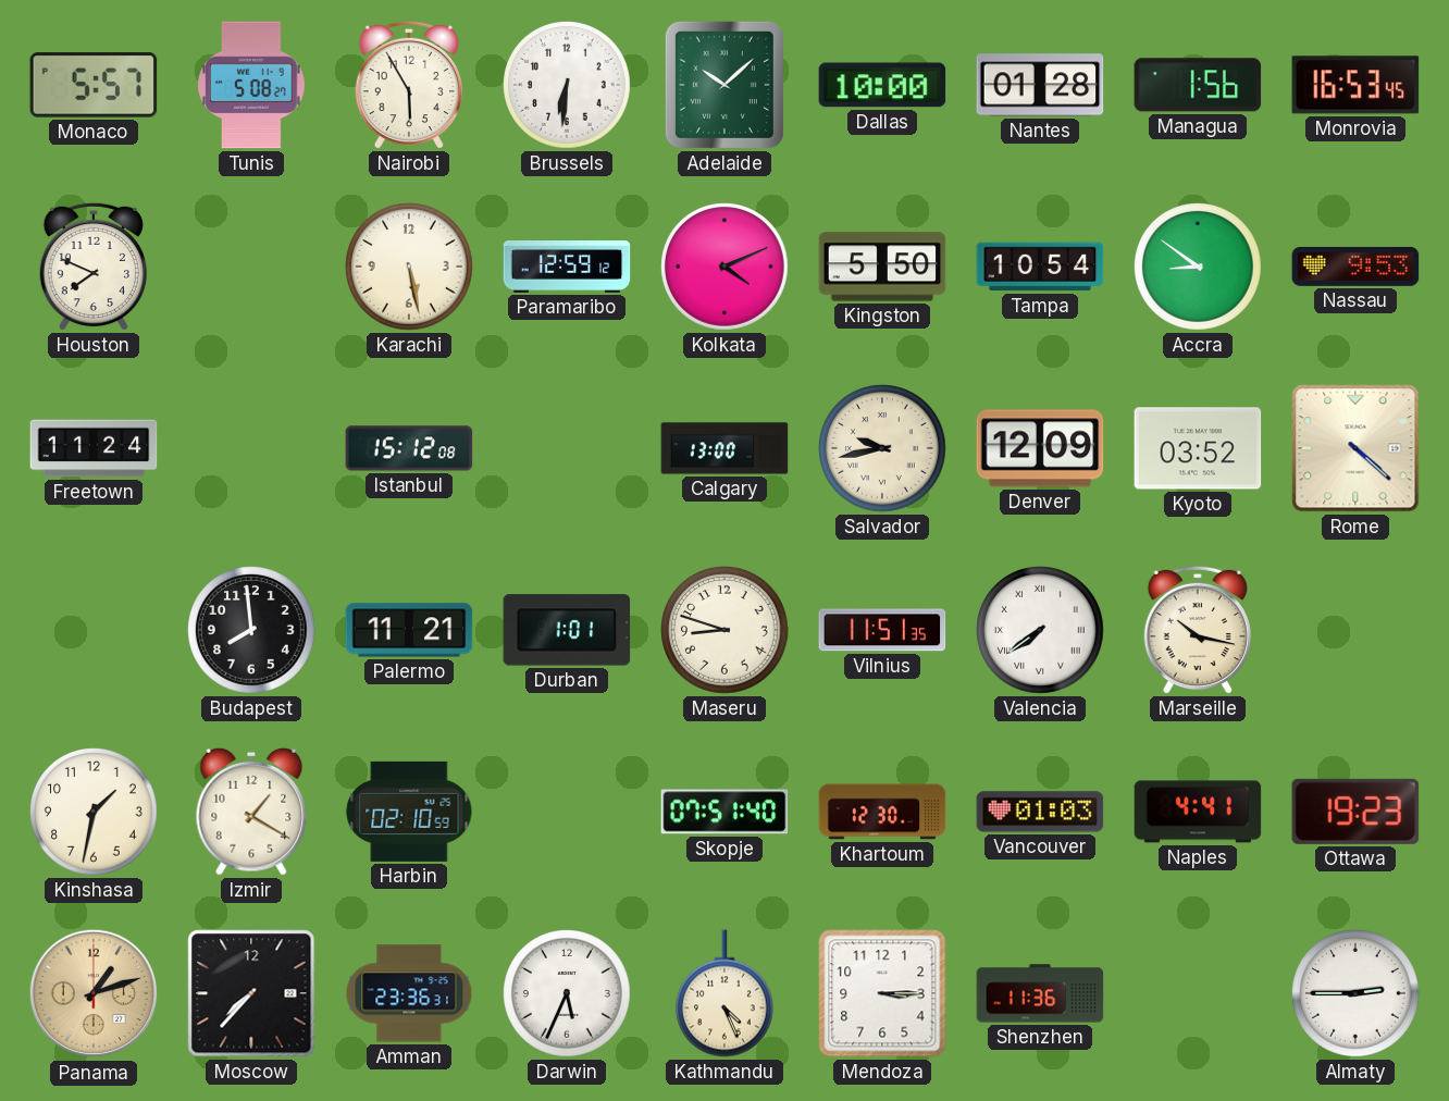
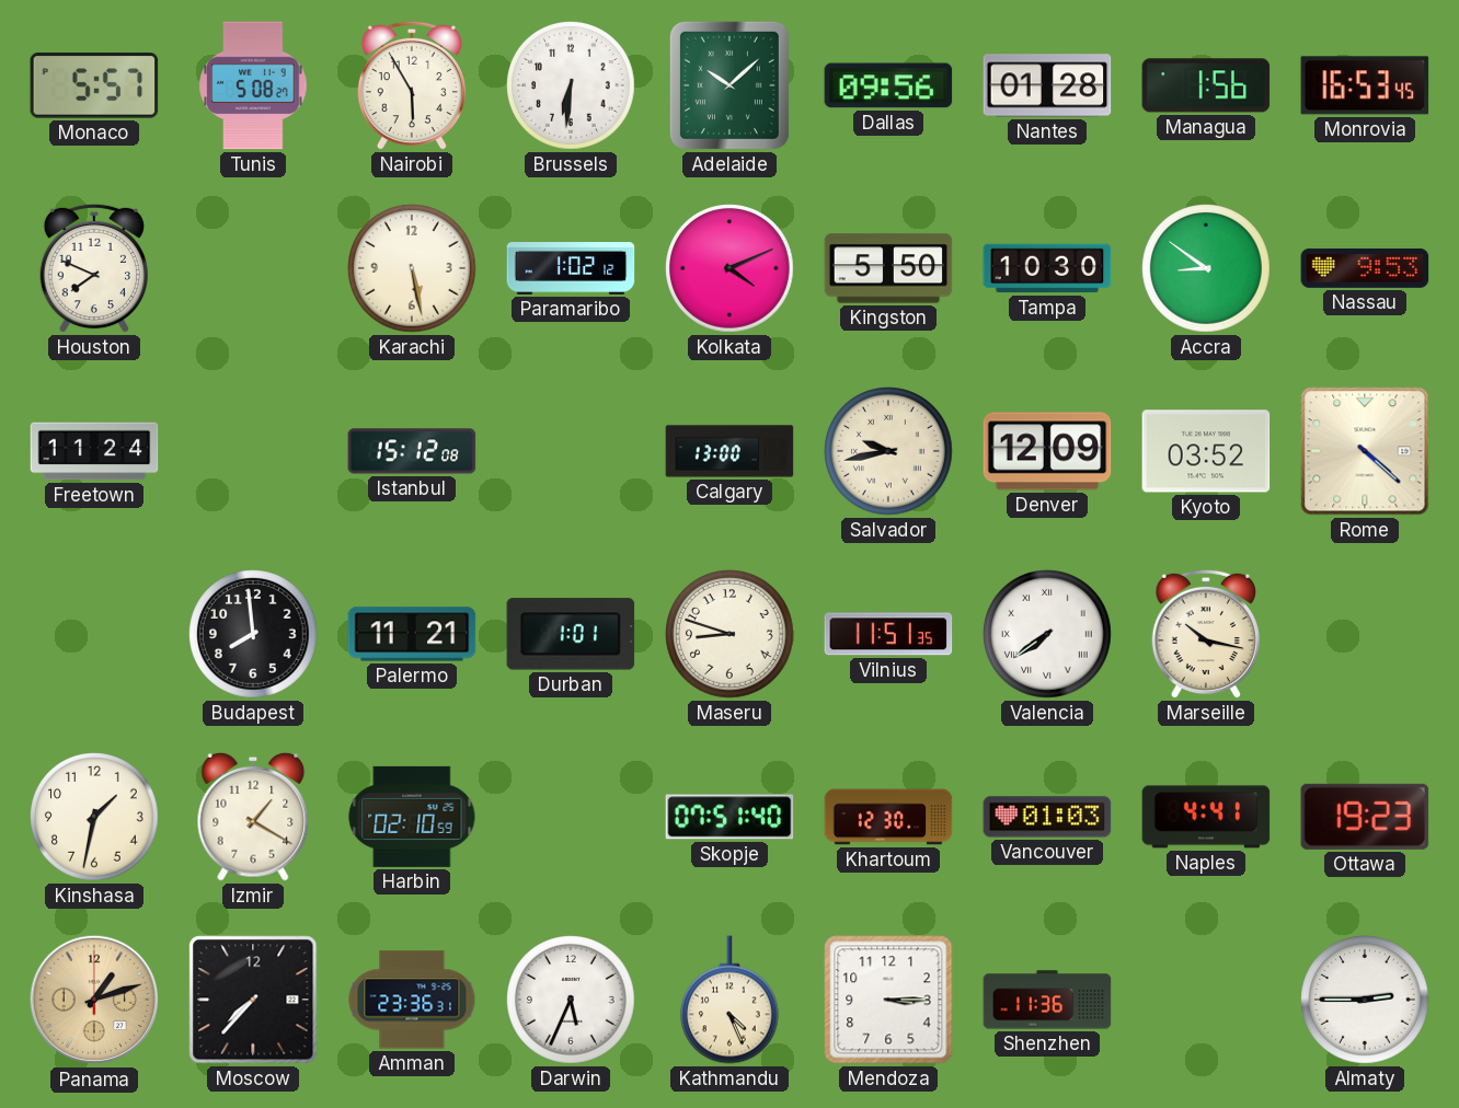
Dallas: 10:00 -> 09:56 (888, 85)
Paramaribo: 12:59 -> 1:02 (571, 269)
Tampa: 10:54 -> 10:30 (1047, 268)
